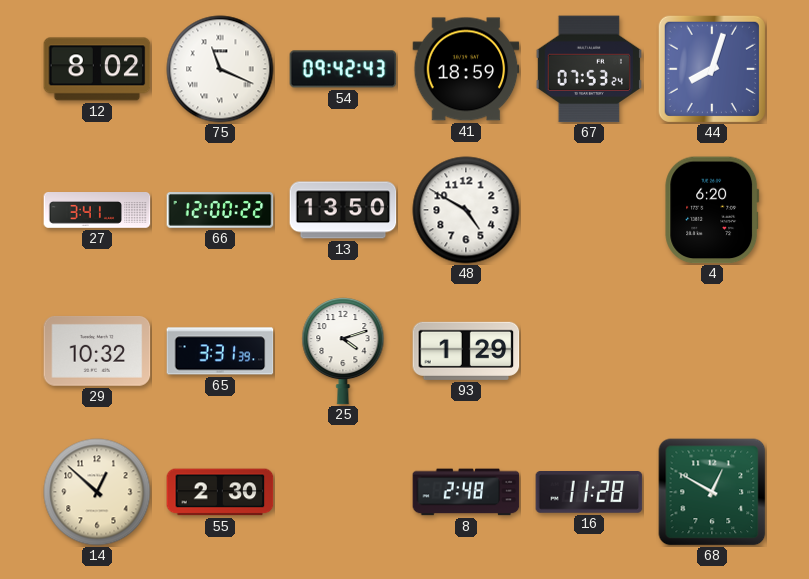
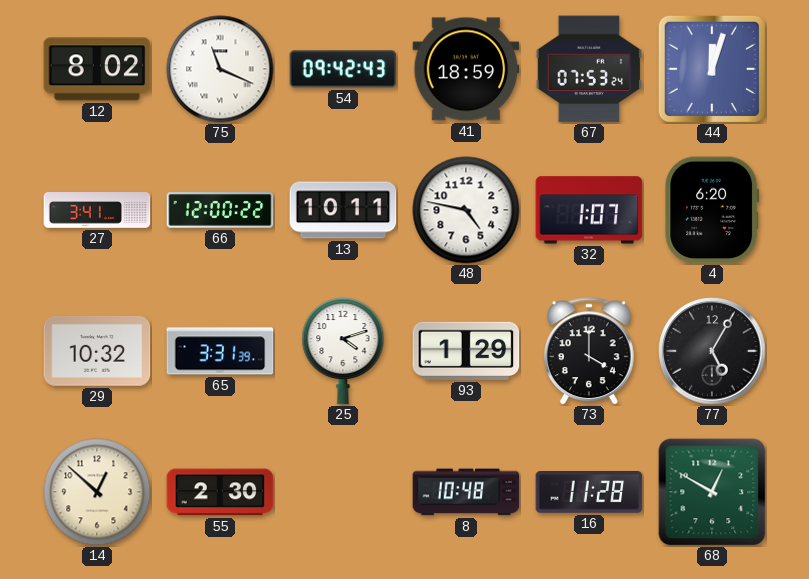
44: 8:03 -> 12:03 (712, 69)
13: 13:50 -> 10:11 (343, 210)
48: 4:50 -> 4:47 (466, 210)
32: none -> 1:07 (589, 210)
73: none -> 4:00 (590, 351)
77: none -> 5:05 (712, 351)
8: 2:48 -> 10:48 (466, 492)
